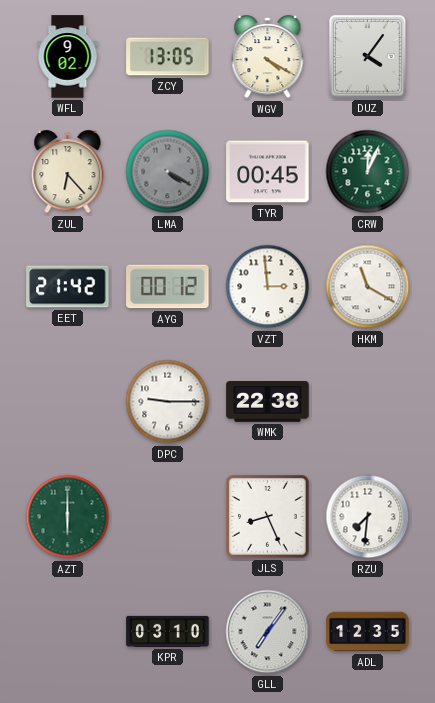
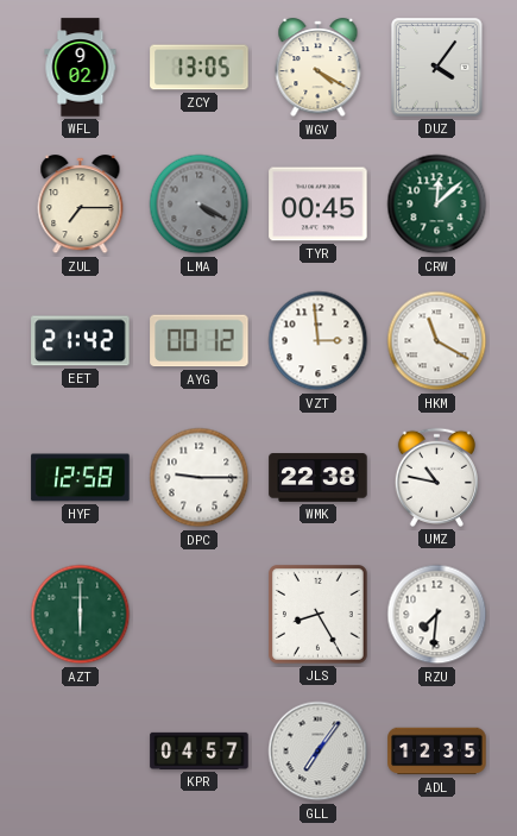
ZUL: 6:23 -> 7:15 (81, 205)
CRW: 12:04 -> 12:08 (437, 205)
HYF: none -> 12:58 (81, 478)
UMZ: none -> 10:47 (436, 477)
JLS: 8:26 -> 8:25 (319, 615)
KPR: 03:10 -> 04:57 (200, 750)
